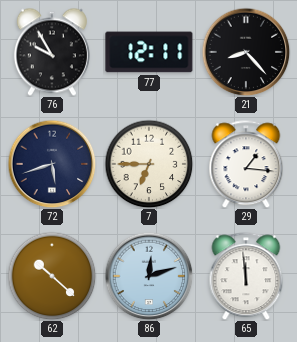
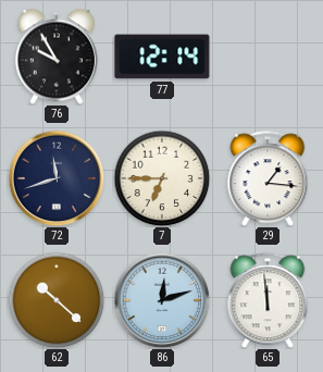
77: 12:11 -> 12:14 (162, 57)
21: 8:23 -> none (246, 52)
72: 5:42 -> 11:42 (57, 178)
